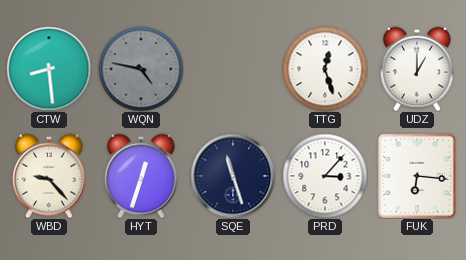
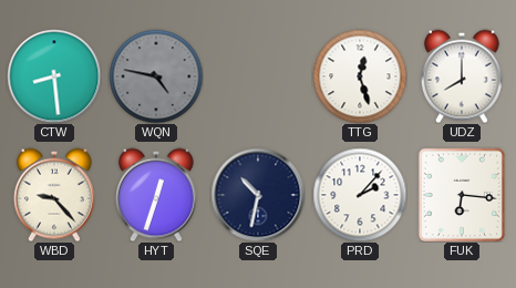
UDZ: 1:00 -> 8:00 (462, 76)
SQE: 11:27 -> 10:32 (258, 195)
PRD: 3:07 -> 2:07 (360, 195)
